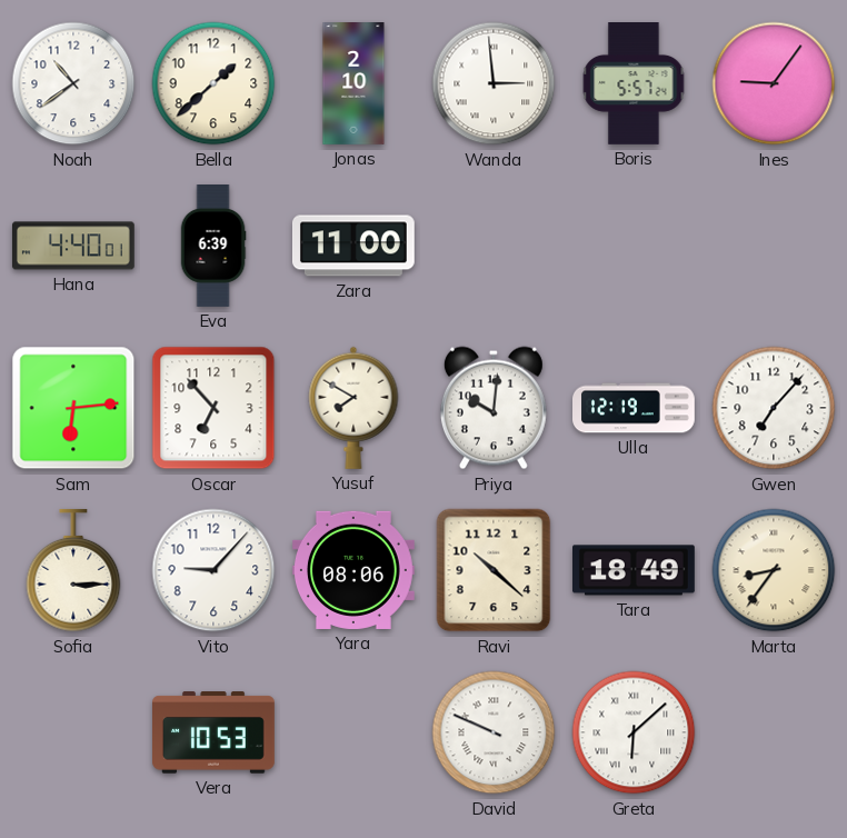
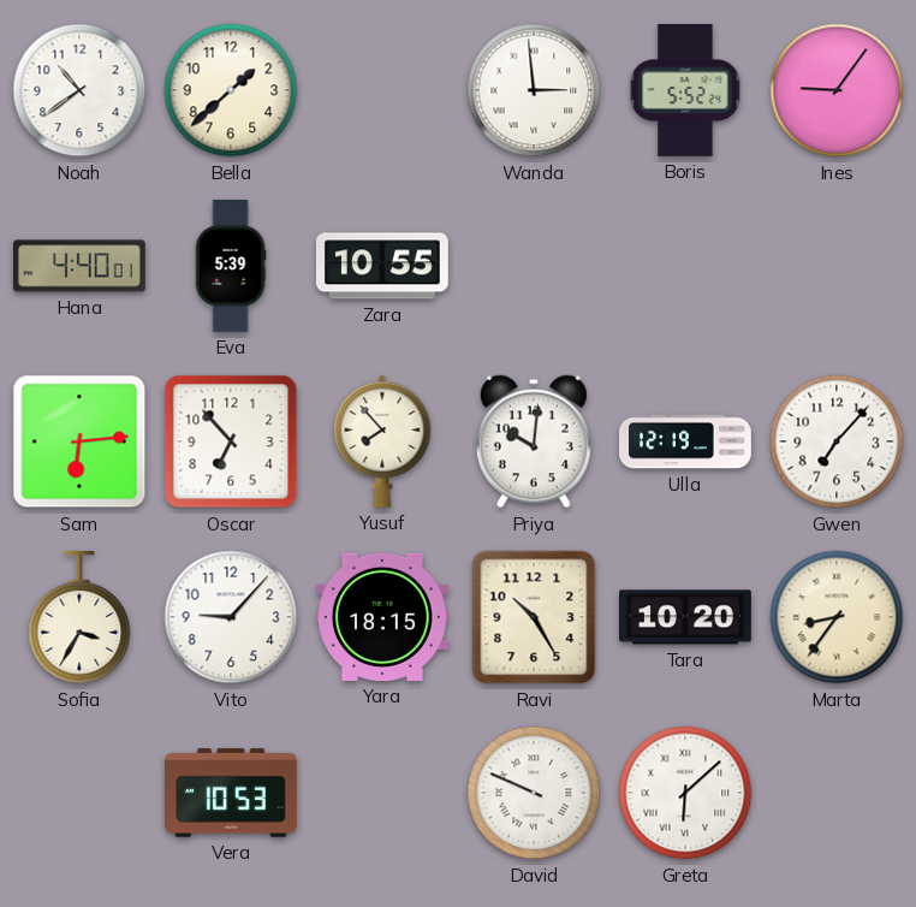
Jonas: 2:10 -> none (353, 84)
Boris: 5:57 -> 5:52 (685, 91)
Eva: 6:39 -> 5:39 (231, 267)
Zara: 11:00 -> 10:55 (382, 266)
Yusuf: 7:50 -> 7:53 (382, 441)
Sofia: 3:15 -> 3:35 (79, 617)
Yara: 08:06 -> 18:15 (382, 617)
Ravi: 10:22 -> 10:25 (534, 617)
Tara: 18:49 -> 10:20 (686, 617)
